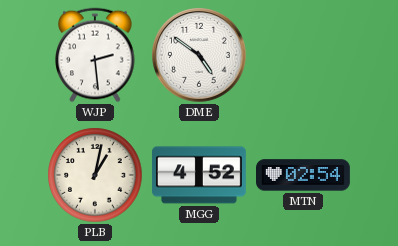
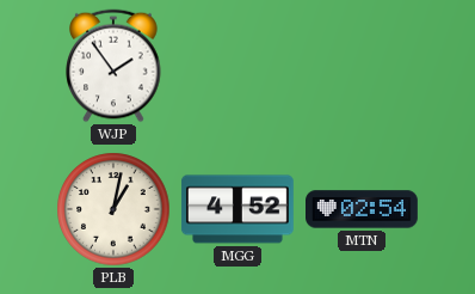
WJP: 2:29 -> 1:54 (113, 66)
DME: 4:51 -> none (200, 56)
